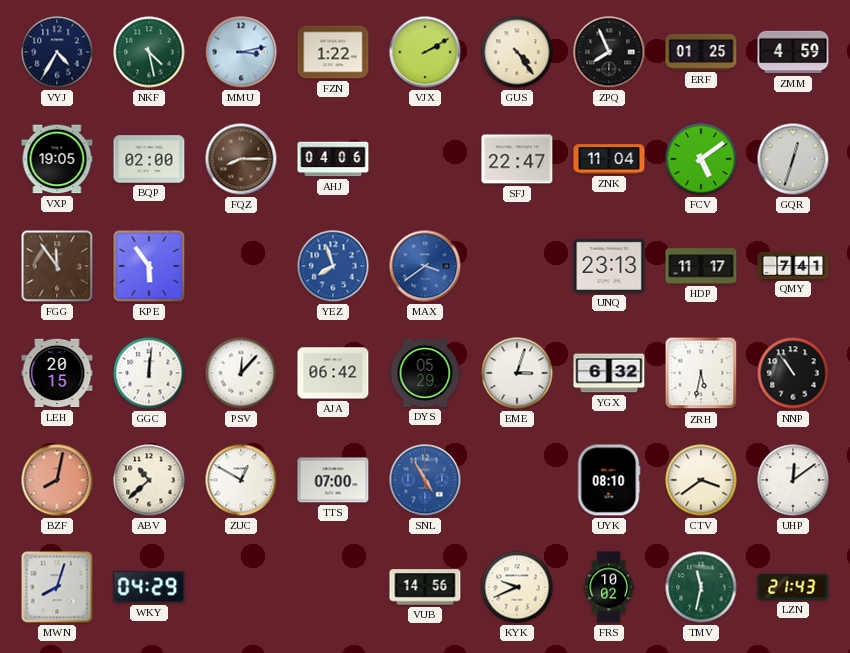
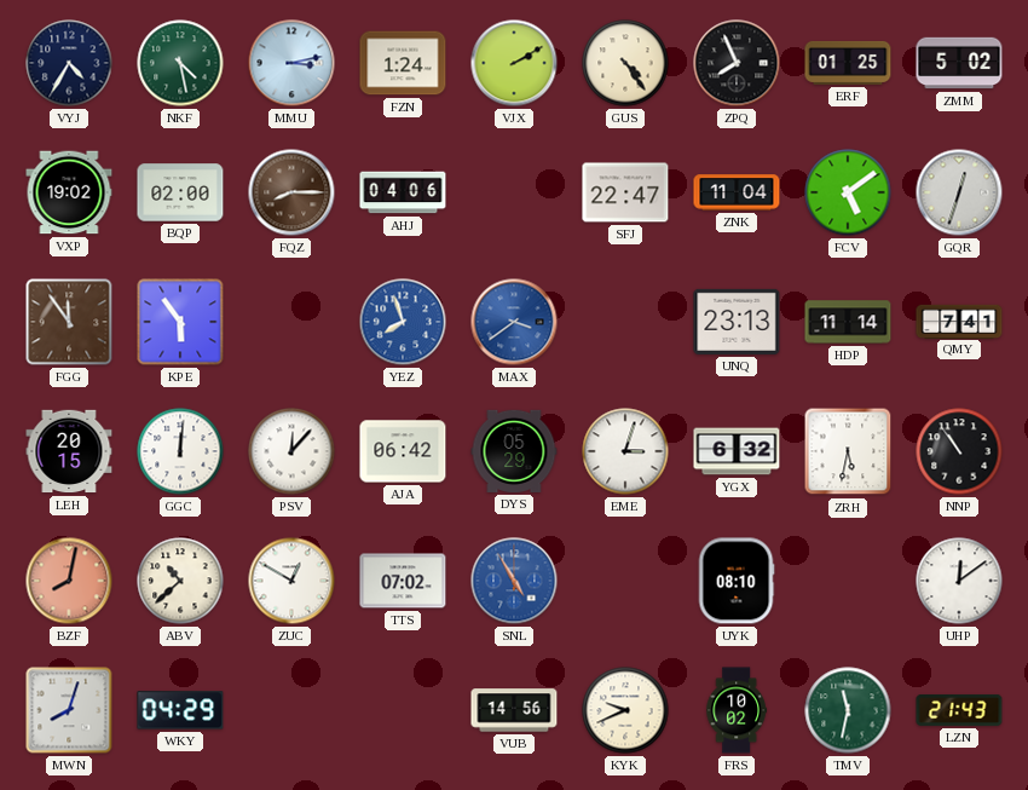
FZN: 1:22 -> 1:24 (403, 63)
ZMM: 4:59 -> 5:02 (959, 63)
VXP: 19:05 -> 19:02 (69, 192)
HDP: 11:17 -> 11:14 (848, 322)
TTS: 07:00 -> 07:02 (403, 581)
CTV: 3:39 -> none (701, 480)
